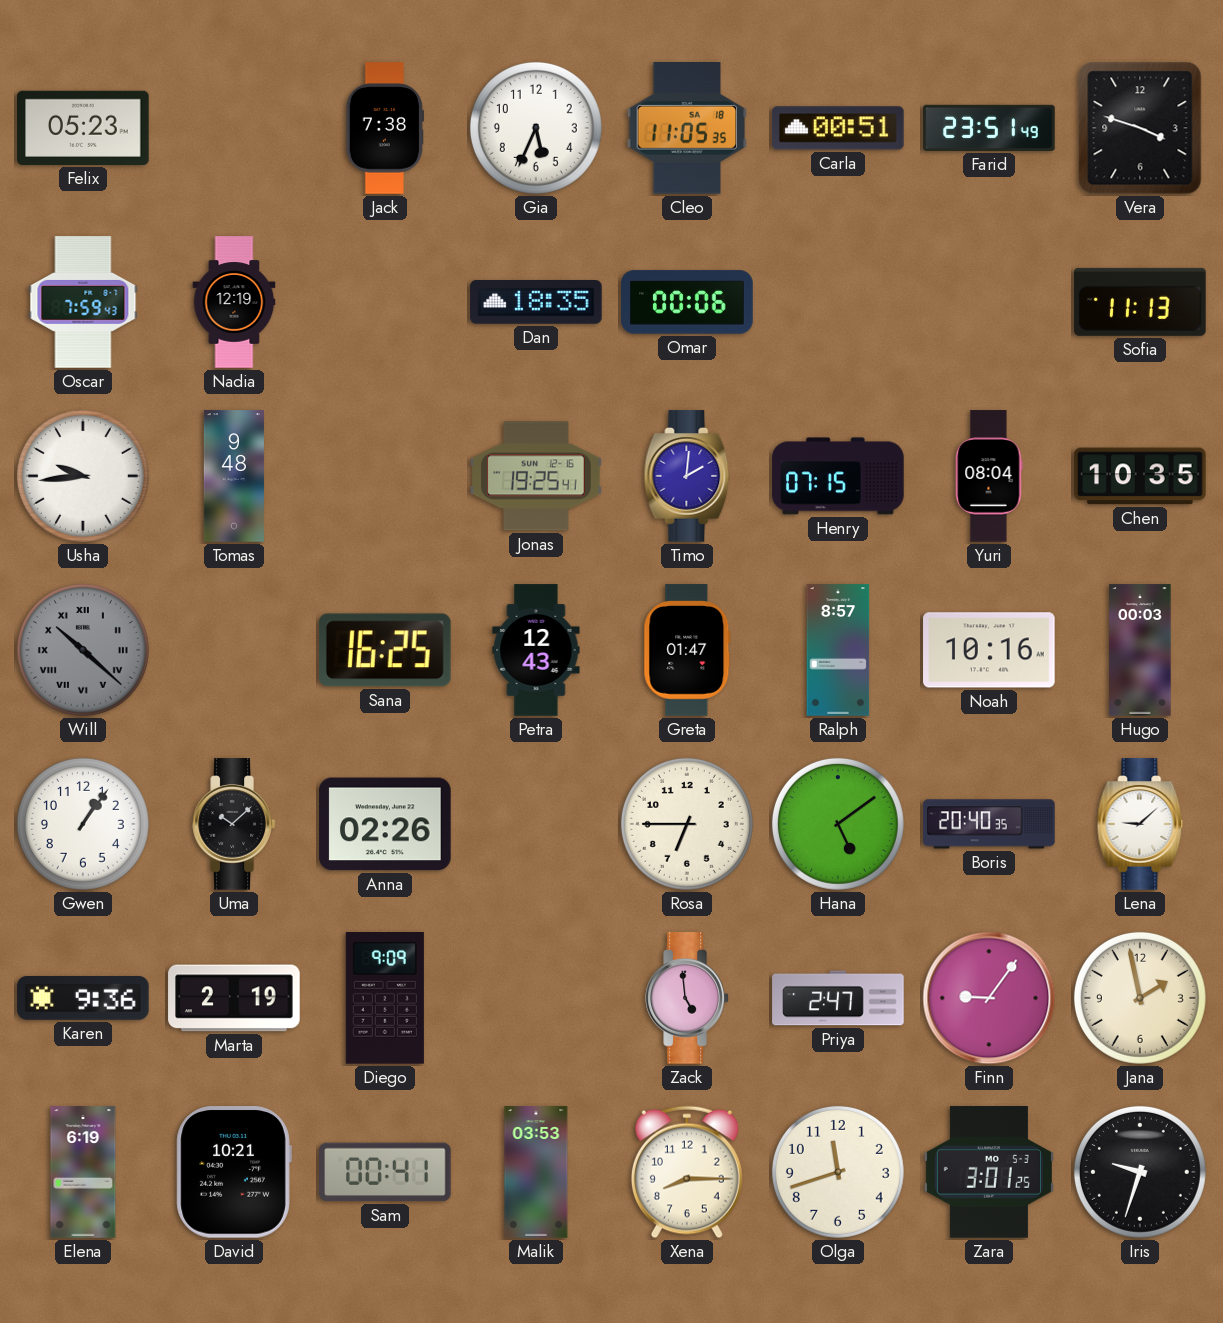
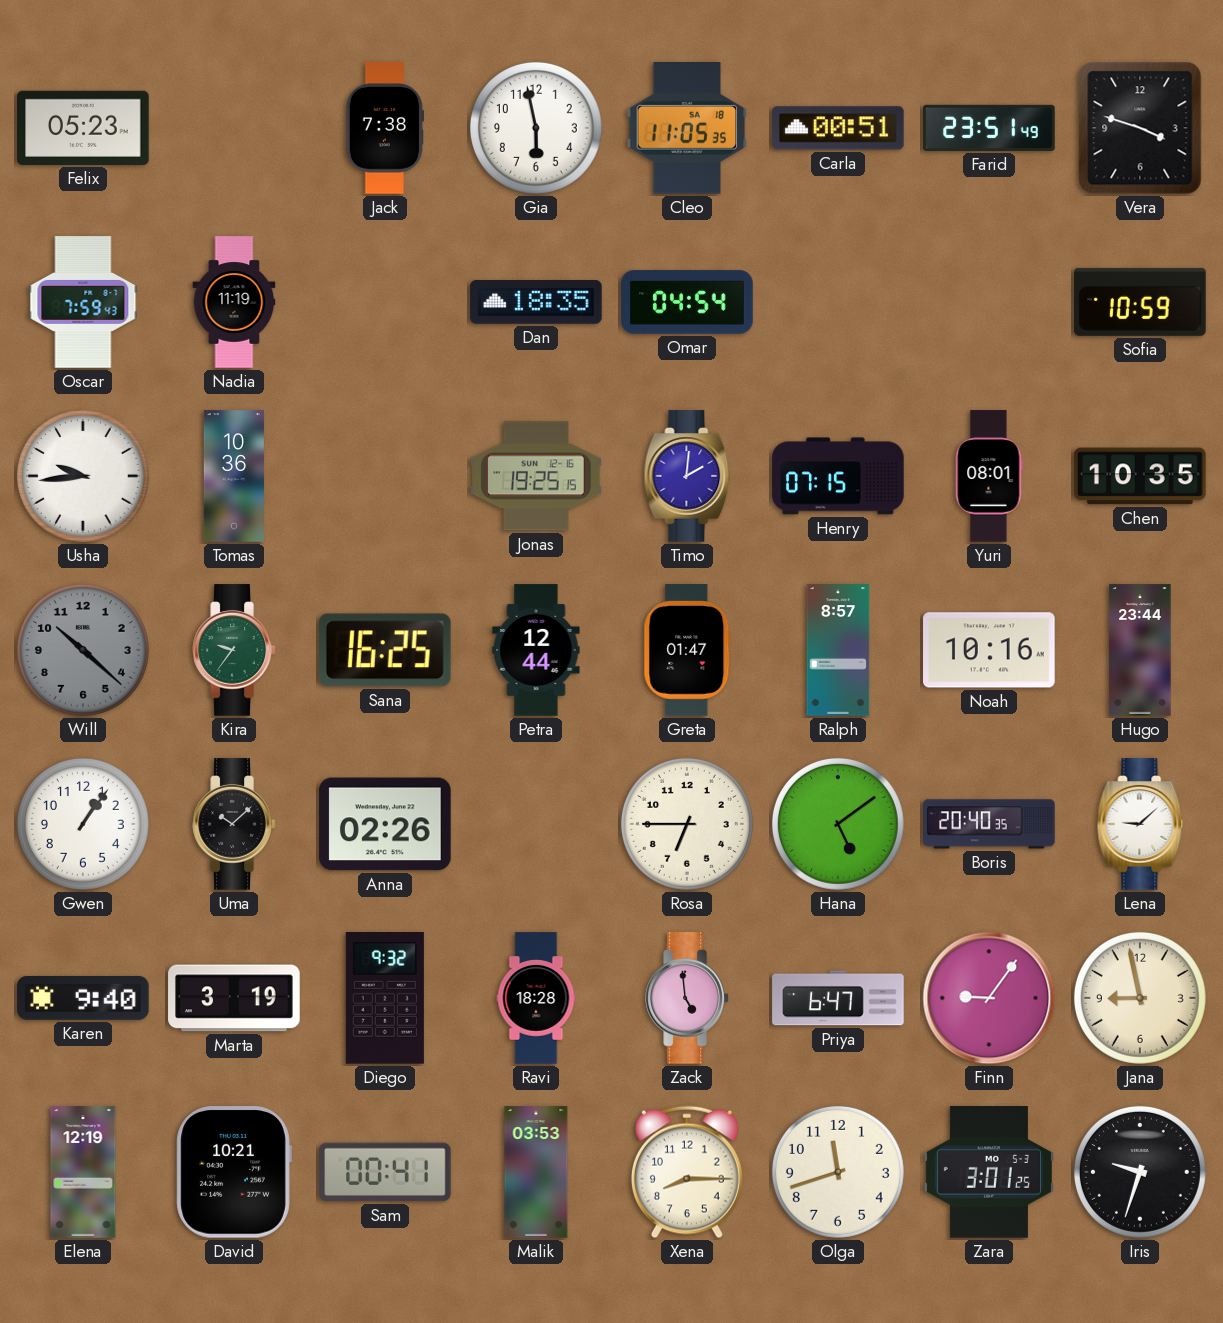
Gia: 5:34 -> 5:58 (536, 128)
Nadia: 12:19 -> 11:19 (234, 302)
Omar: 00:06 -> 04:54 (687, 302)
Sofia: 11:13 -> 10:59 (1140, 302)
Tomas: 9:48 -> 10:36 (234, 476)
Jonas: 19:25:41 -> 19:25:15 (536, 476)
Yuri: 08:04 -> 08:01 (989, 476)
Will numerals: Roman -> Arabic (83, 650)
Kira: none -> 9:36 (234, 650)
Petra: 12:43 -> 12:44 (536, 650)
Hugo: 00:03 -> 23:44 (1140, 650)
Karen: 9:36 -> 9:40 (83, 998)
Marta: 2:19 -> 3:19 (234, 998)
Diego: 9:09 -> 9:32 (385, 999)
Ravi: none -> 18:28 (536, 998)
Priya: 2:47 -> 6:47 (838, 998)
Jana: 1:58 -> 8:58 (1140, 998)
Elena: 6:19 -> 12:19 (83, 1172)
